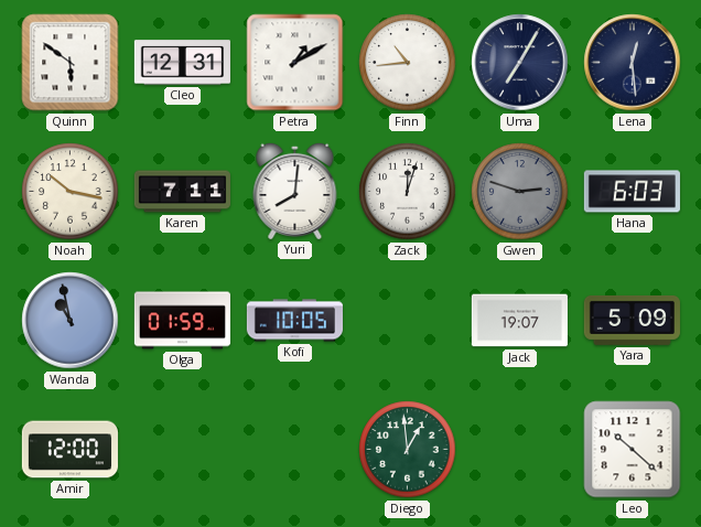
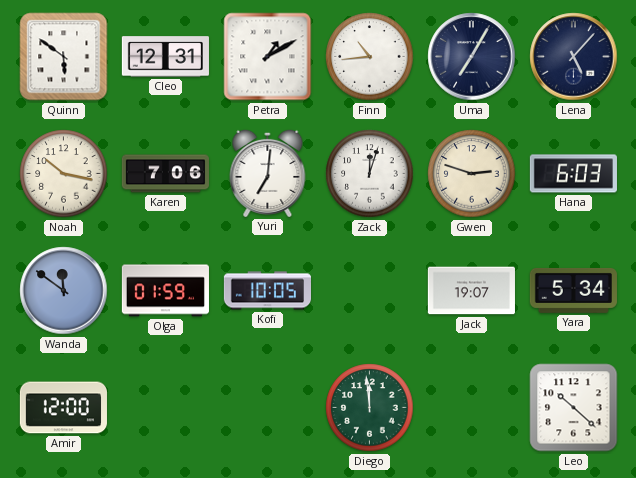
Lena: 12:29 -> 5:07 (574, 57)
Karen: 7:11 -> 7:06 (165, 174)
Yuri: 8:01 -> 7:01 (268, 173)
Gwen dial: grey -> cream (472, 174)
Wanda: 10:58 -> 11:51 (64, 291)
Yara: 5:09 -> 5:34 (573, 290)
Diego: 12:59 -> 11:59 (370, 408)
